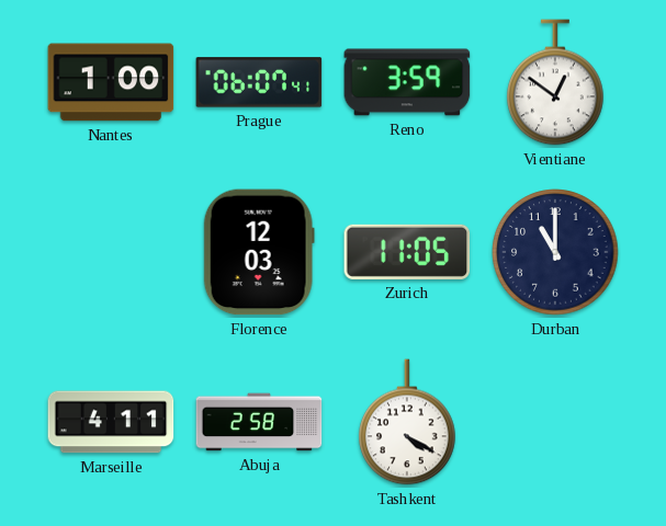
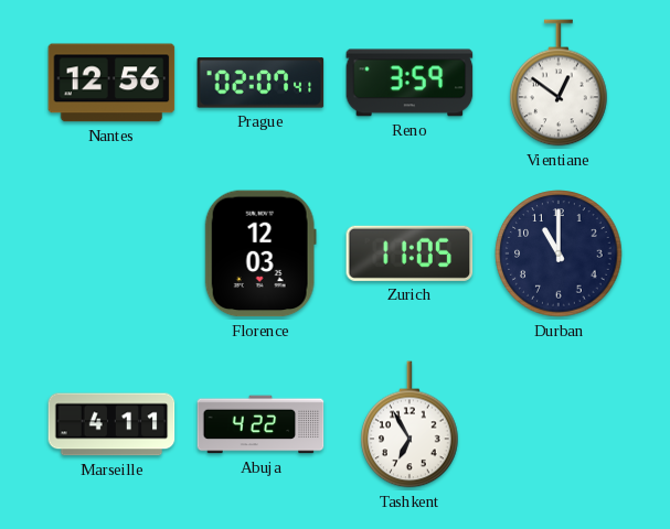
Nantes: 1:00 -> 12:56 (111, 83)
Prague: 06:07 -> 02:07 (260, 83)
Abuja: 2:58 -> 4:22 (260, 424)
Tashkent: 4:20 -> 6:55 (410, 424)
